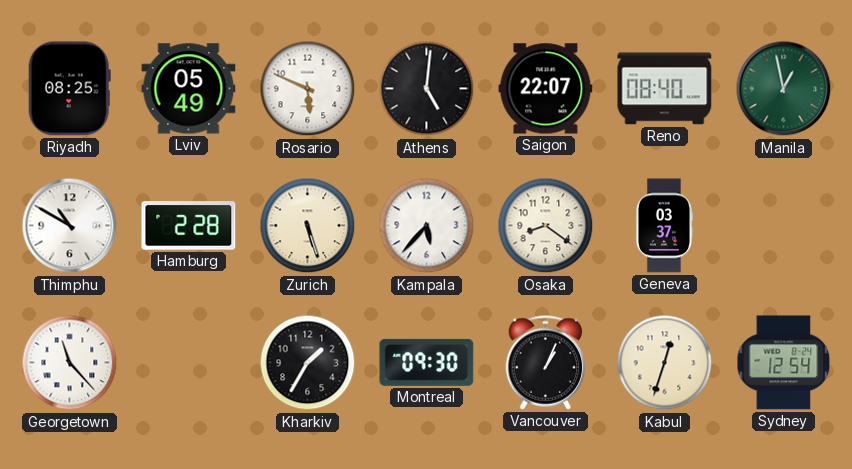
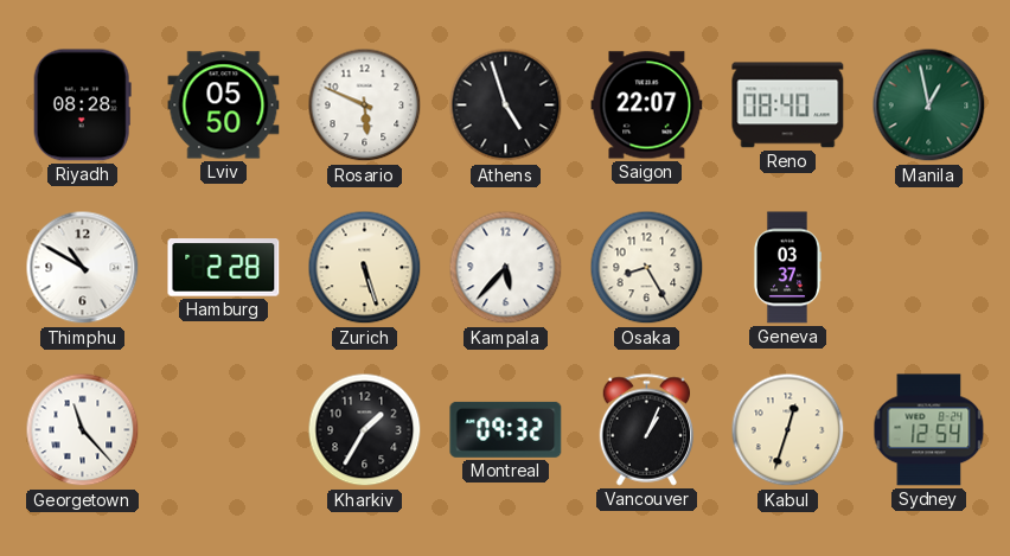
Riyadh: 08:25 -> 08:28 (82, 106)
Lviv: 05:49 -> 05:50 (224, 106)
Athens: 5:01 -> 4:57 (506, 106)
Osaka: 8:21 -> 8:25 (647, 268)
Montreal: 09:30 -> 09:32 (506, 429)
